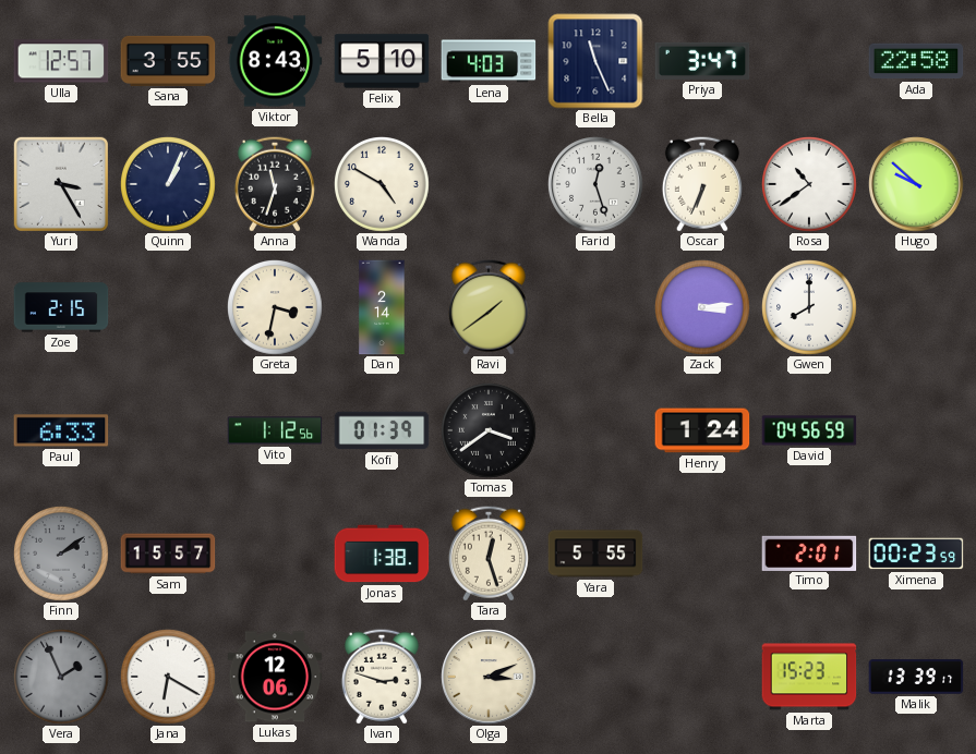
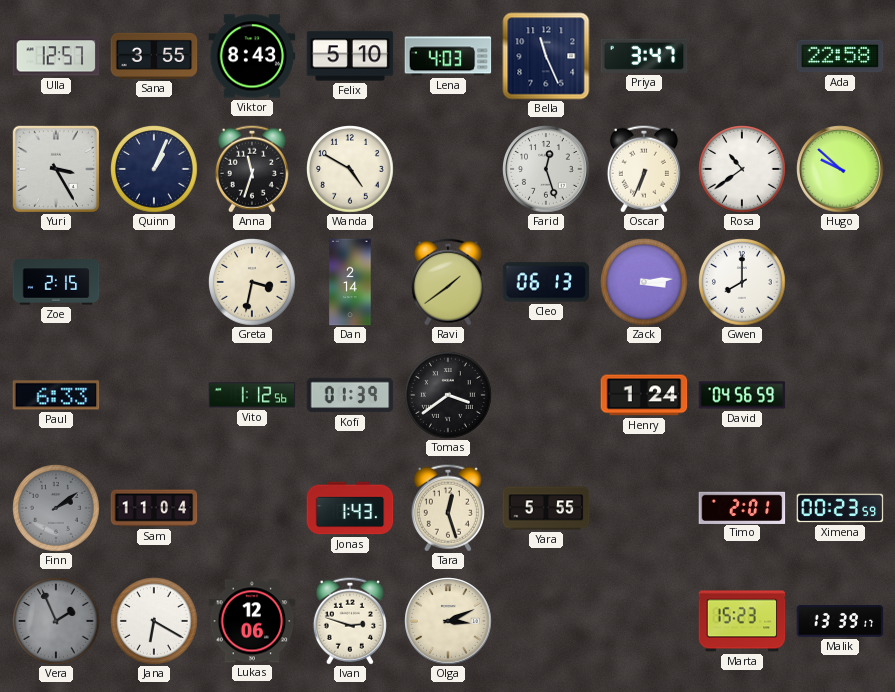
Cleo: none -> 06:13 (546, 282)
Sam: 15:57 -> 11:04 (154, 508)
Jonas: 1:38 -> 1:43 (350, 508)
